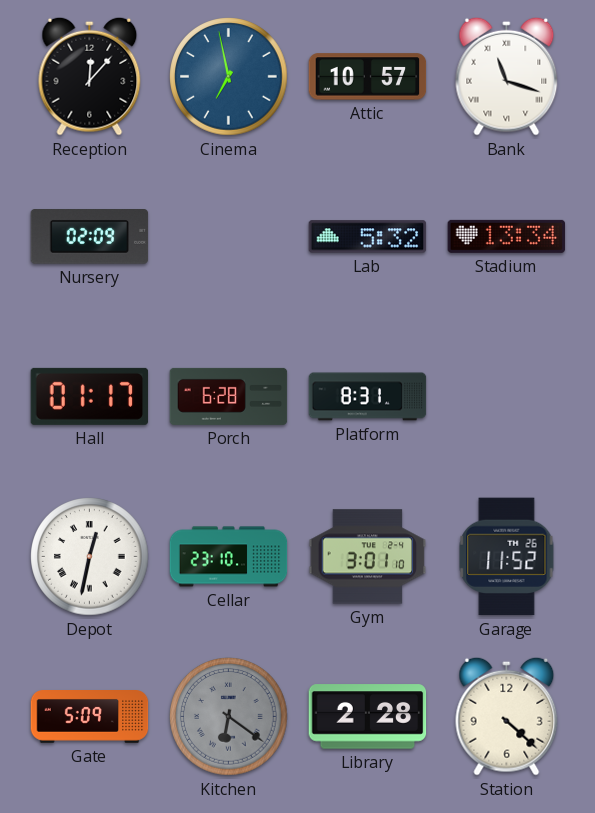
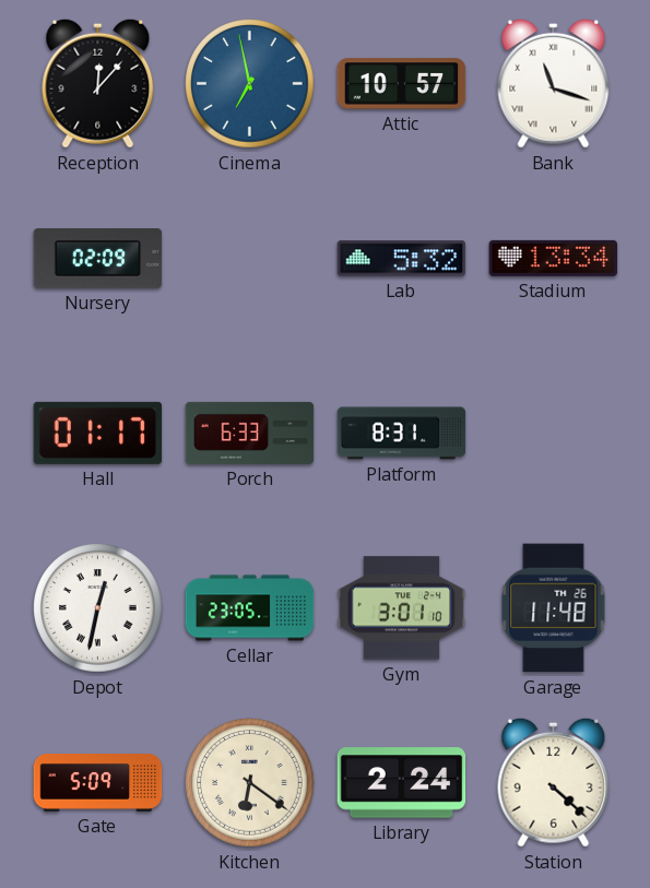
Porch: 6:28 -> 6:33 (250, 433)
Cellar: 23:10 -> 23:05 (250, 608)
Garage: 11:52 -> 11:48 (554, 608)
Kitchen dial: grey -> cream (250, 783)
Library: 2:28 -> 2:24 (402, 783)
